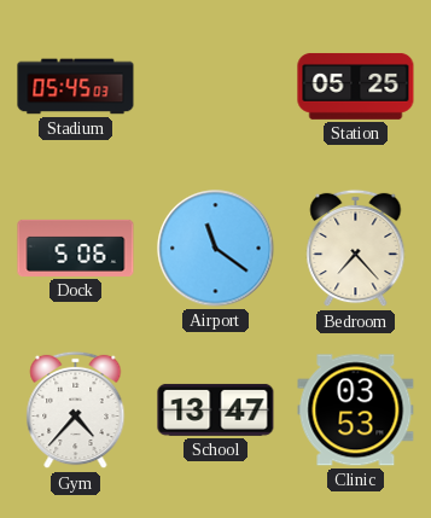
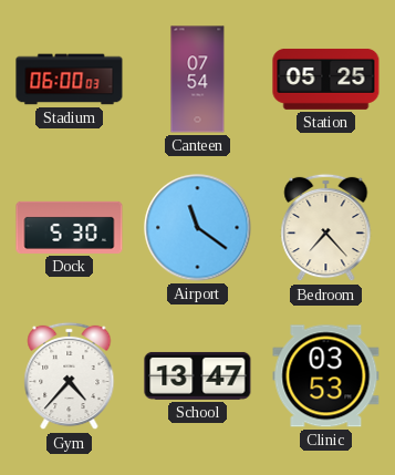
Stadium: 05:45 -> 06:00 (70, 80)
Canteen: none -> 07:54 (198, 80)
Dock: 5:06 -> 5:30 (70, 227)
